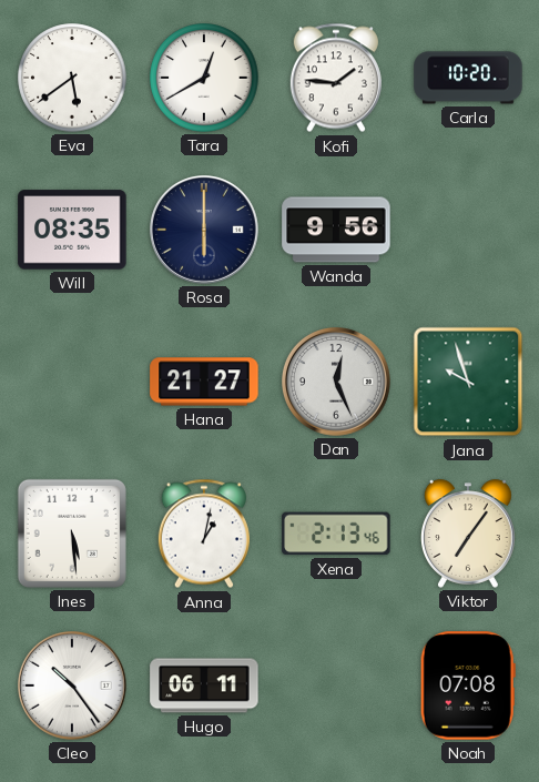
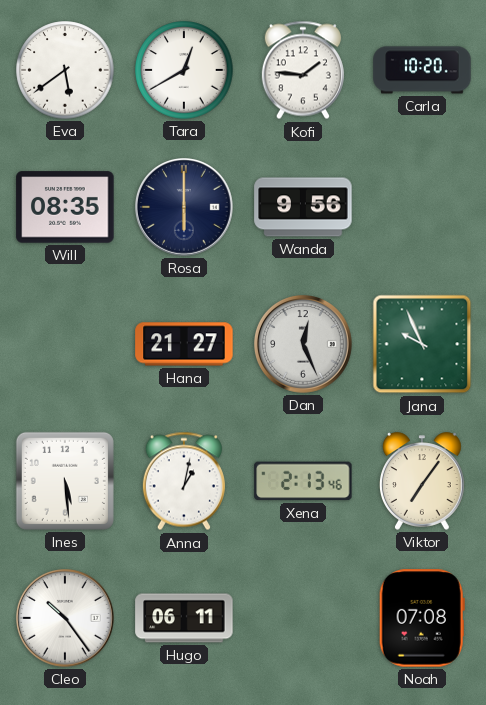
Jana: 9:57 -> 9:56 (422, 344)
